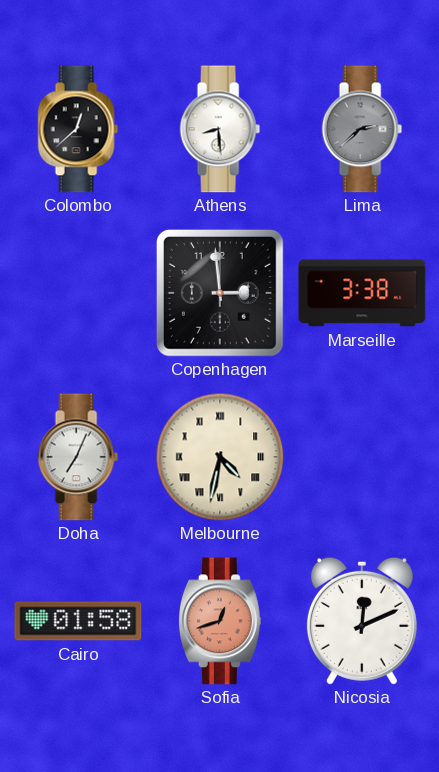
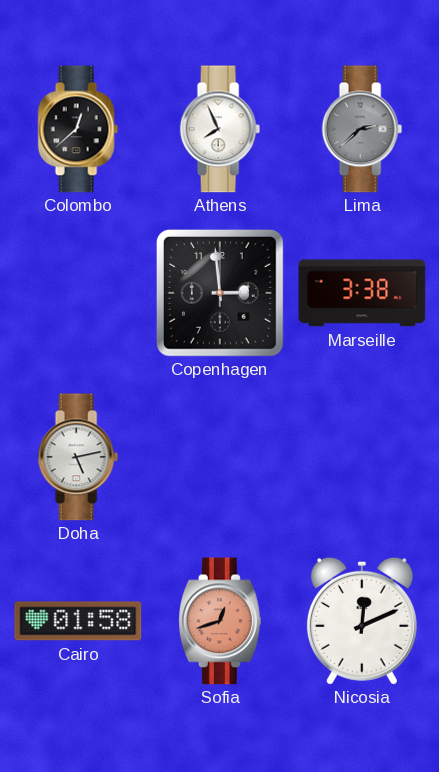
Athens: 8:29 -> 7:56 (220, 129)
Doha: 7:04 -> 5:13 (78, 457)
Melbourne: 4:32 -> none (220, 457)
